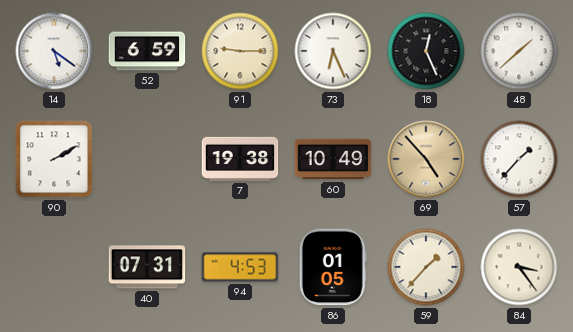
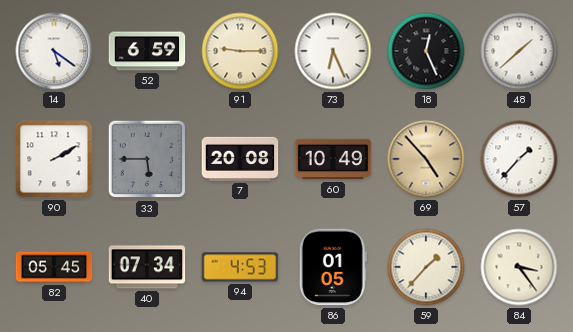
33: none -> 5:45 (147, 159)
7: 19:38 -> 20:08 (240, 159)
82: none -> 05:45 (54, 267)
40: 07:31 -> 07:34 (147, 267)
